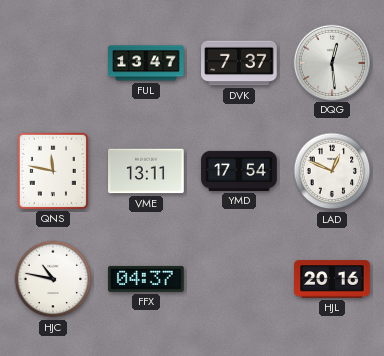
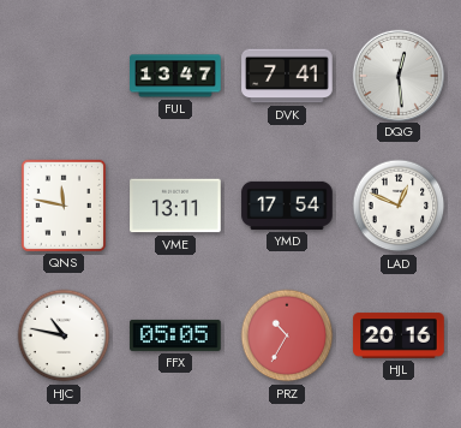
DVK: 7:37 -> 7:41 (287, 76)
FFX: 04:37 -> 05:05 (175, 335)
PRZ: none -> 10:35 (287, 335)
